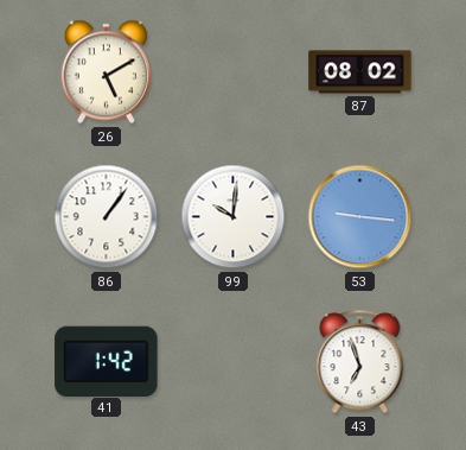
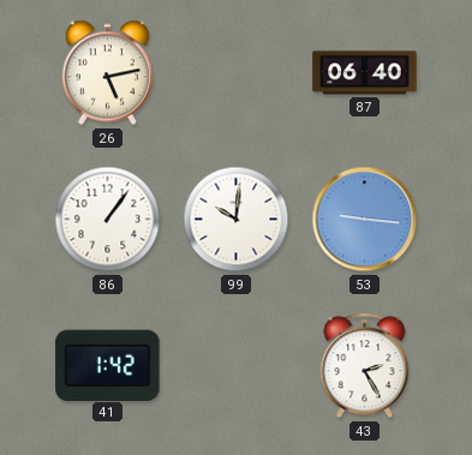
26: 5:10 -> 5:13 (107, 73)
87: 08:02 -> 06:40 (365, 73)
43: 6:57 -> 2:25 (365, 366)
